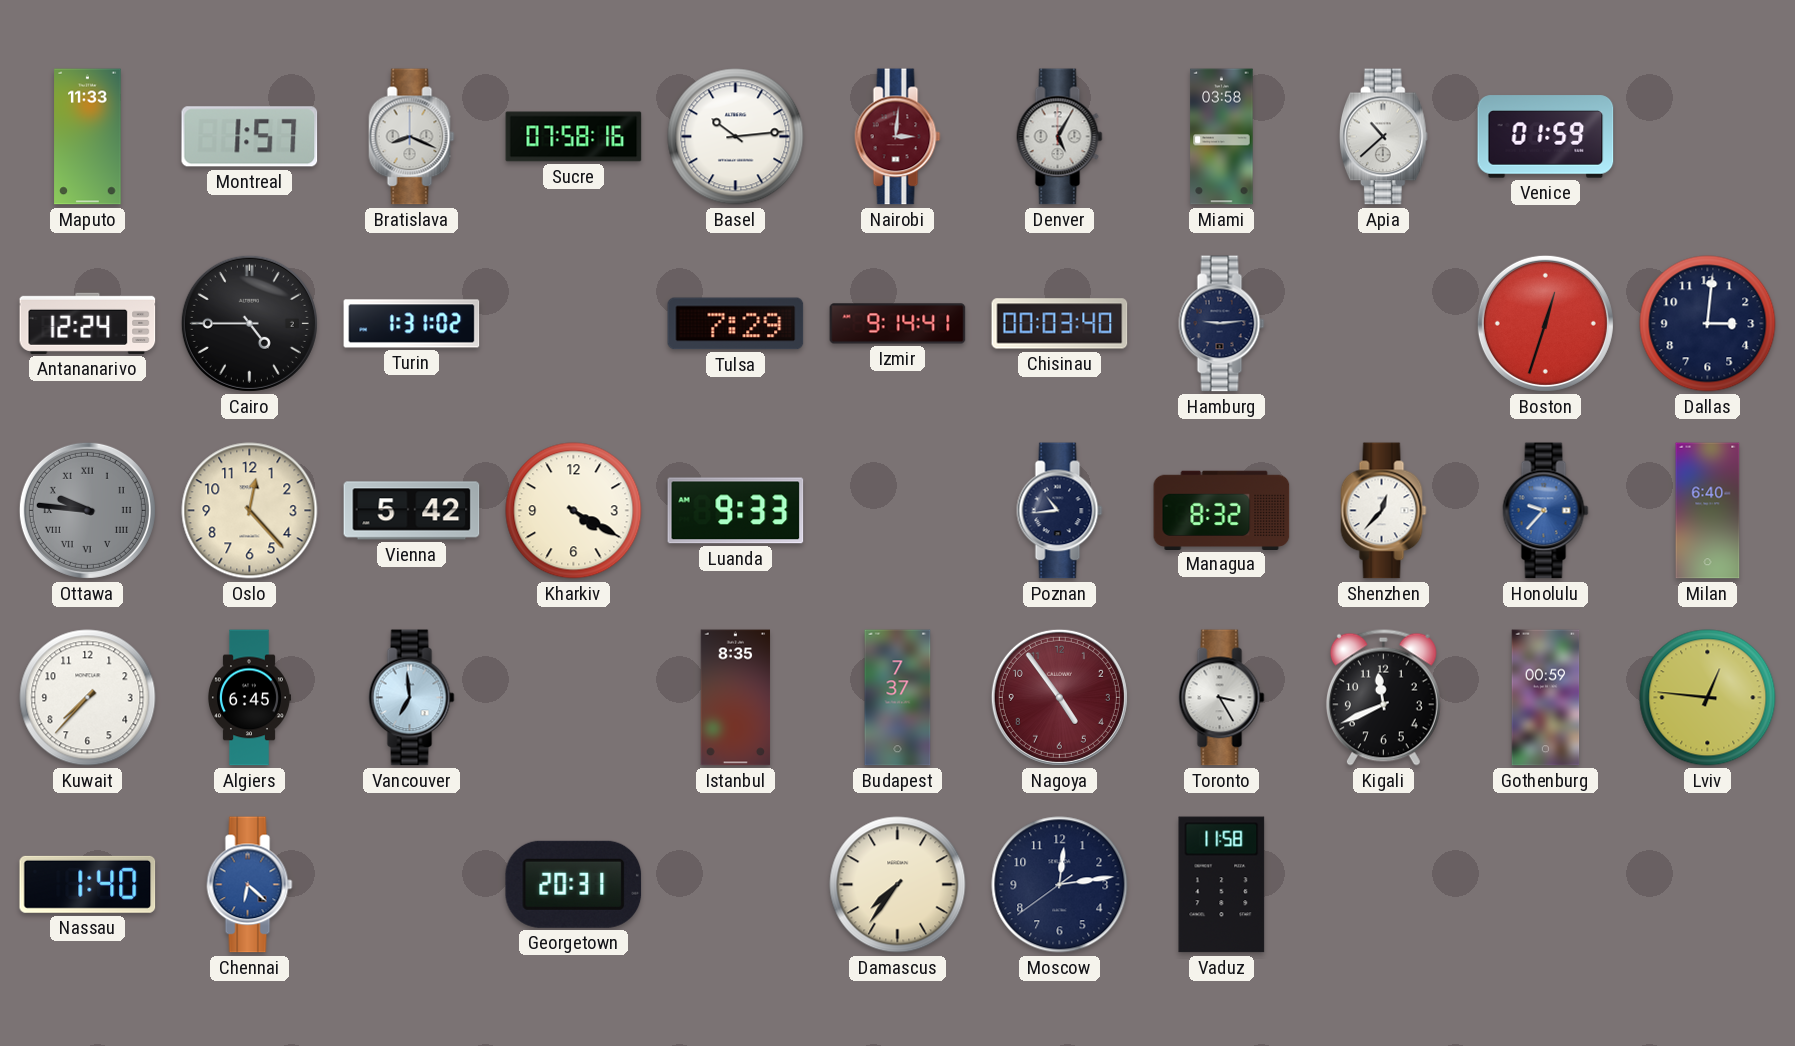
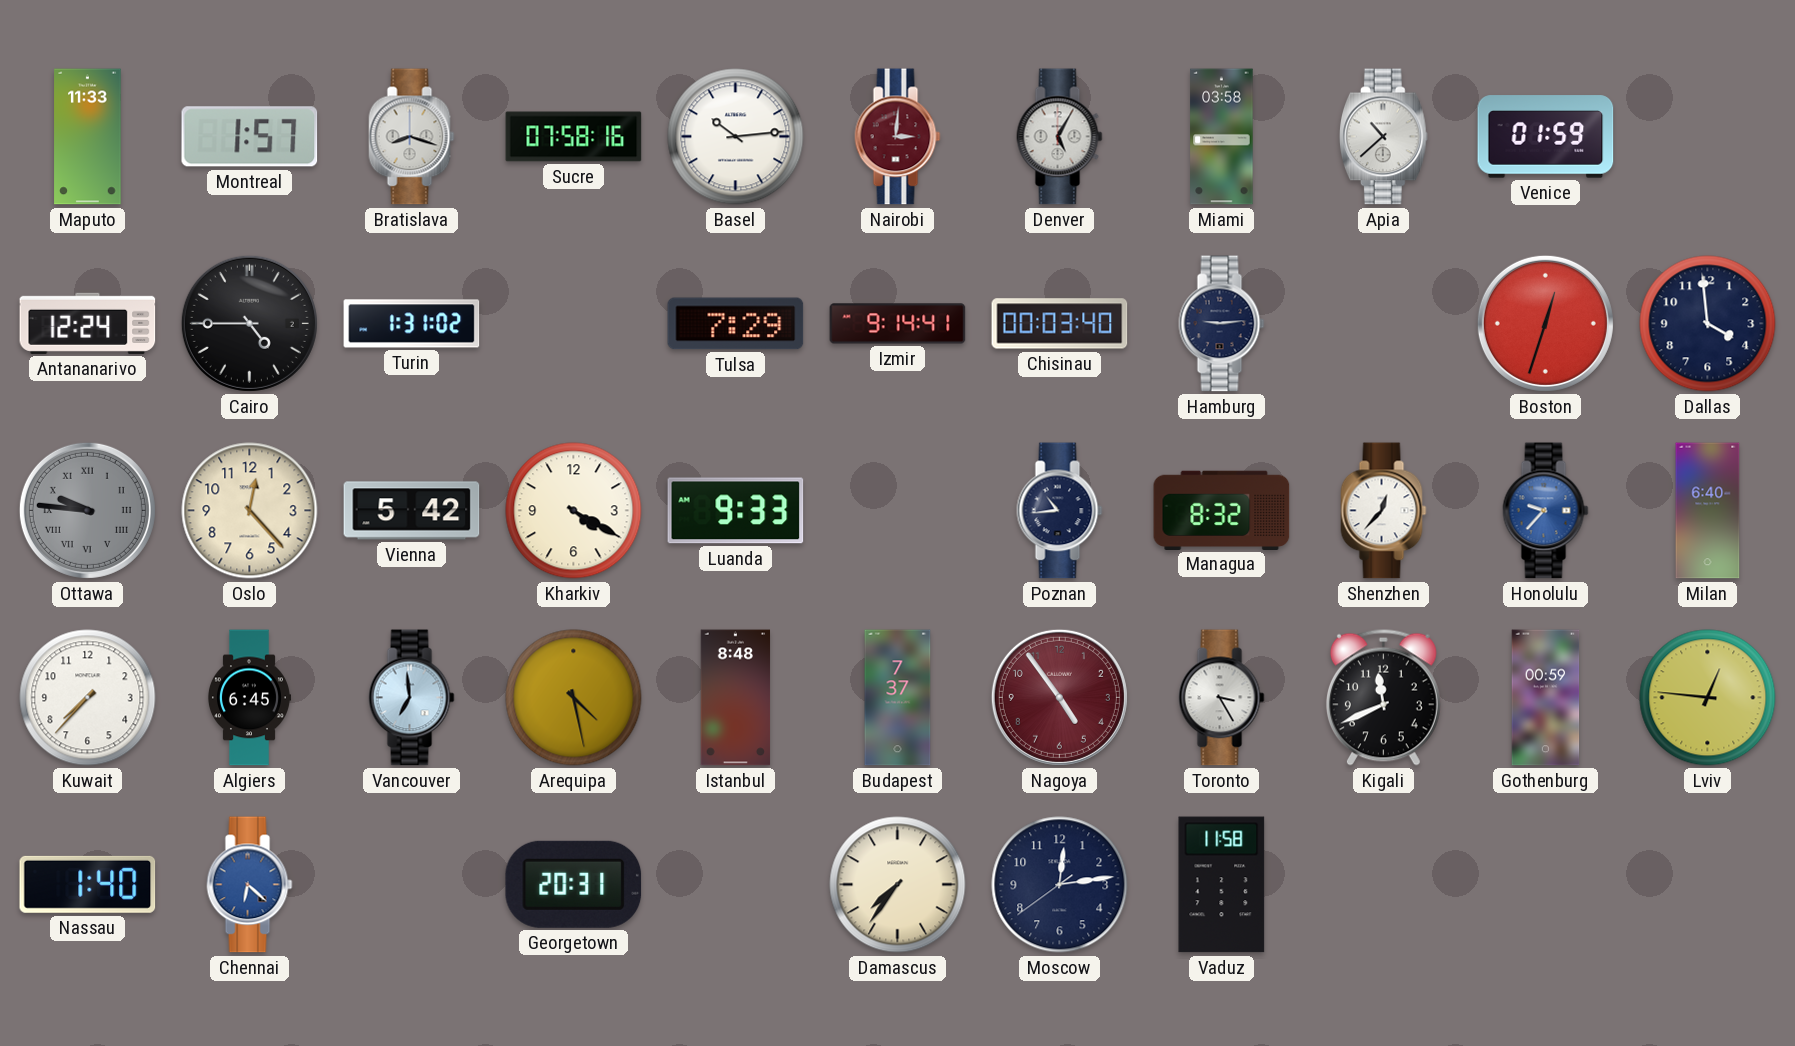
Bratislava: 8:19 -> 8:18 (412, 137)
Dallas: 3:01 -> 3:59 (1708, 324)
Arequipa: none -> 4:28 (574, 698)
Istanbul: 8:35 -> 8:48 (736, 698)
